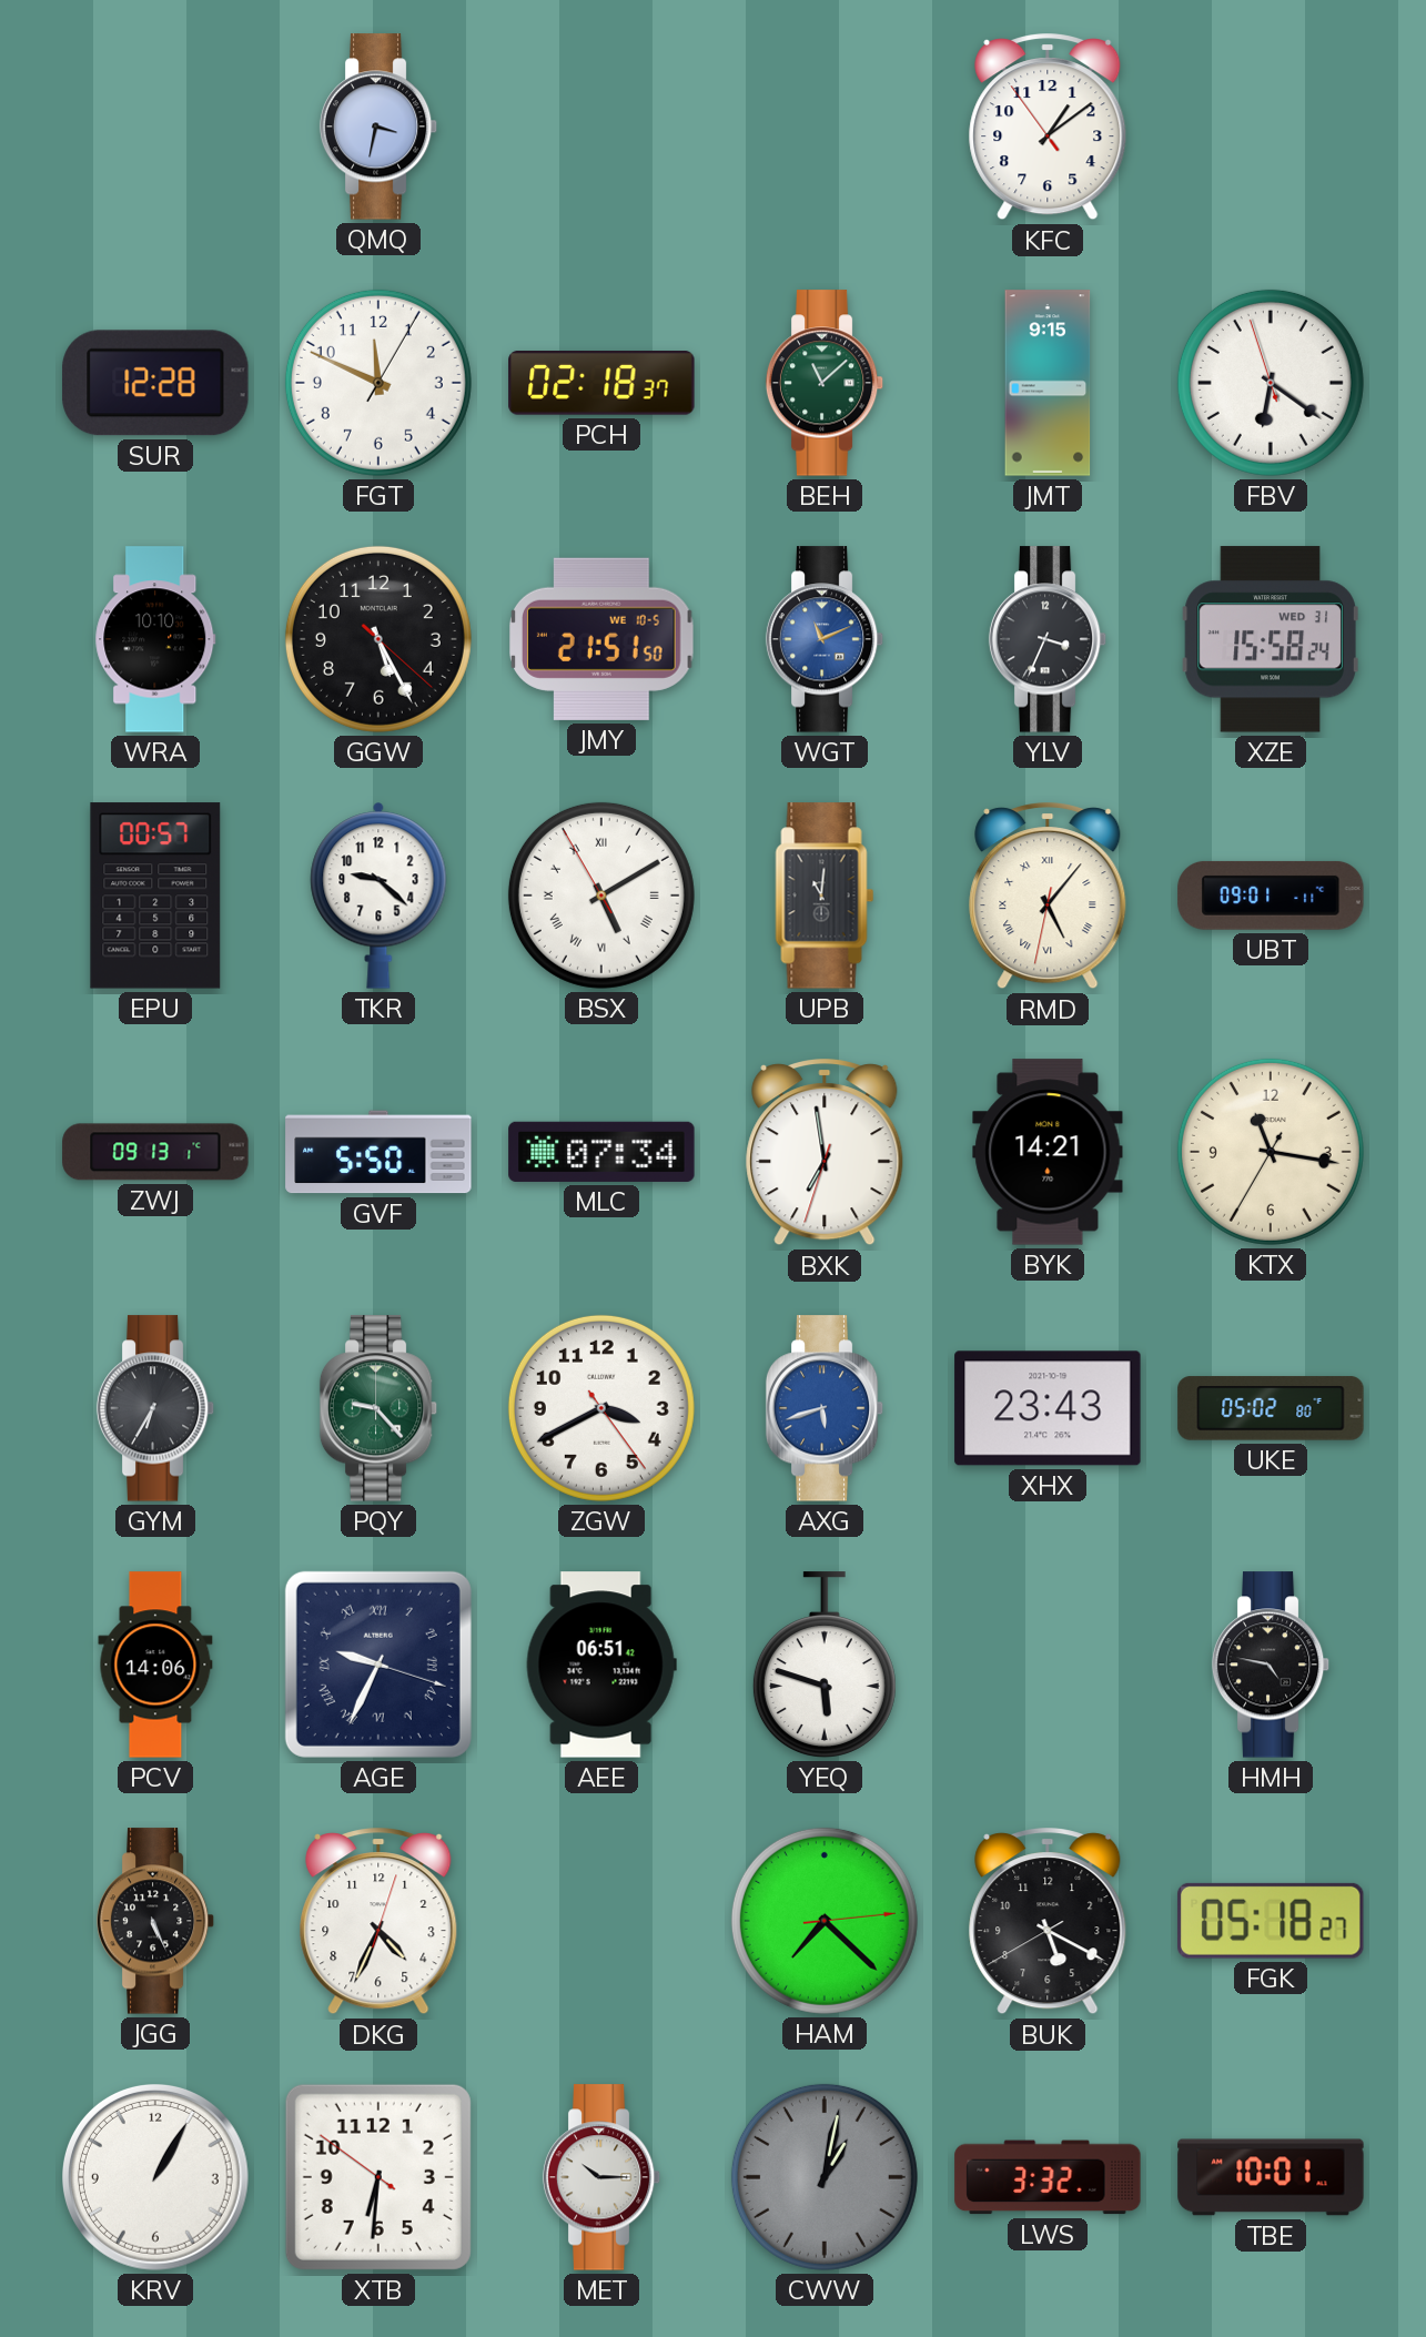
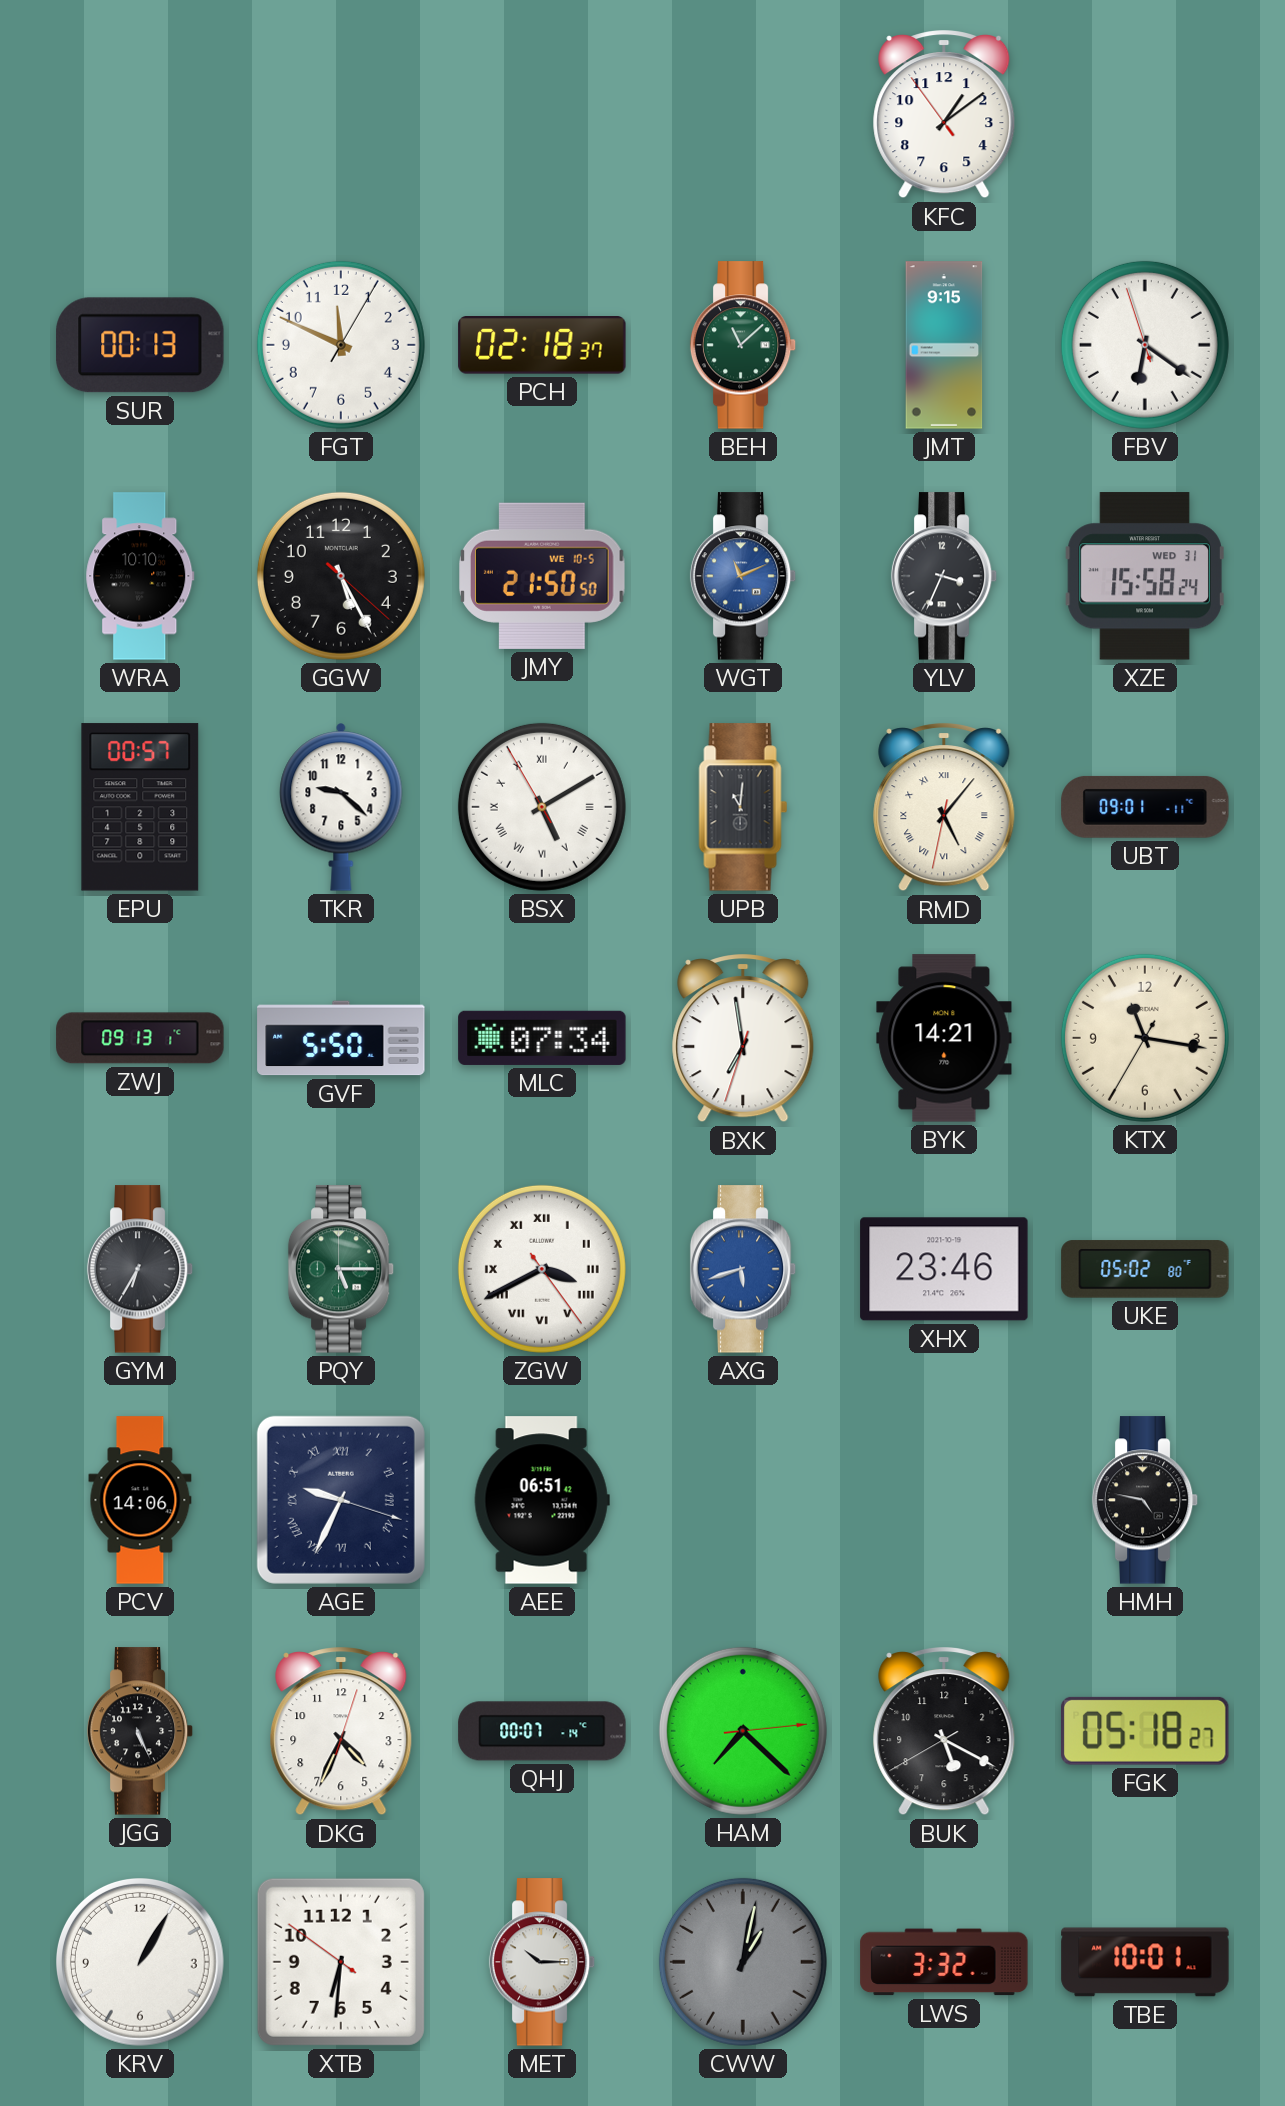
QMQ: 3:32 -> none (378, 127)
SUR: 12:28 -> 00:13 (140, 345)
JMY: 21:51 -> 21:50 (542, 576)
PQY: 9:23 -> 5:15 (341, 1269)
ZGW numerals: Arabic -> Roman (542, 1269)
XHX: 23:43 -> 23:46 (944, 1269)
YEQ: 5:48 -> none (825, 1665)
QHJ: none -> 00:07 (542, 1731)
